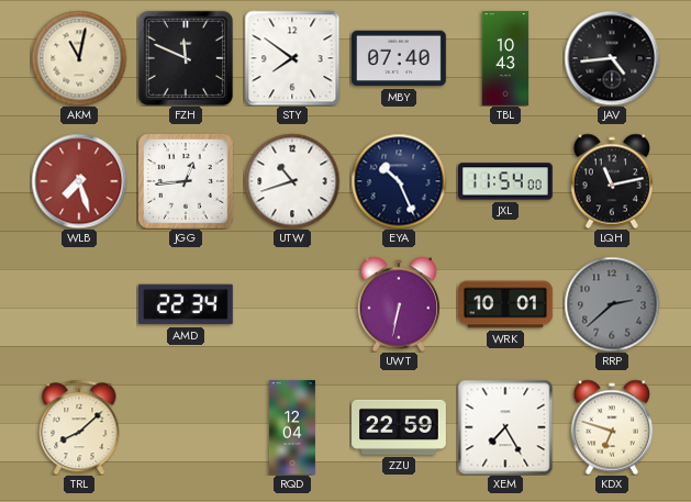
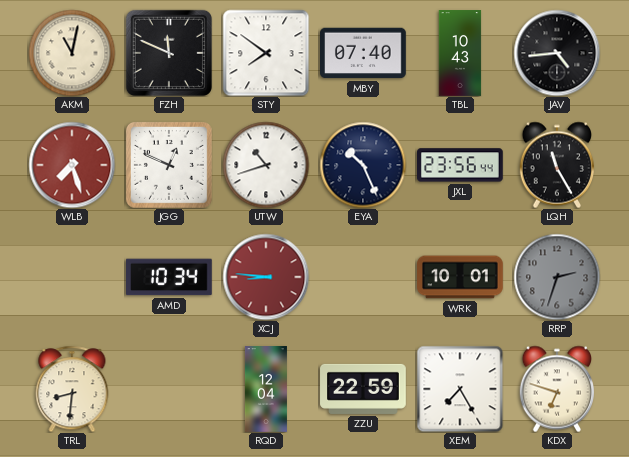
JGG: 12:44 -> 12:49 (169, 165)
JXL: 11:54 -> 23:56 (461, 165)
LQH: 11:13 -> 11:25 (556, 165)
AMD: 22:34 -> 10:34 (170, 277)
XCJ: none -> 8:46 (266, 277)
UWT: 6:32 -> none (398, 304)
RRP: 2:38 -> 2:33 (557, 277)
TRL: 8:08 -> 8:31 (72, 389)
